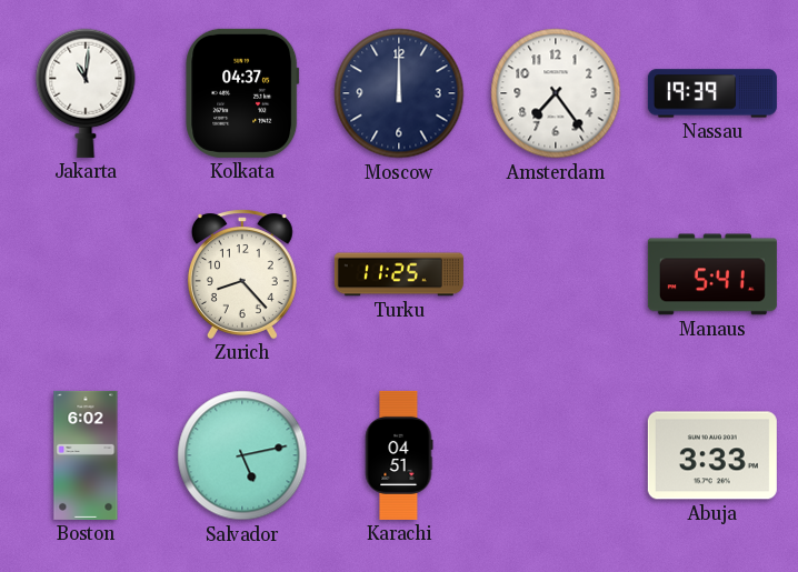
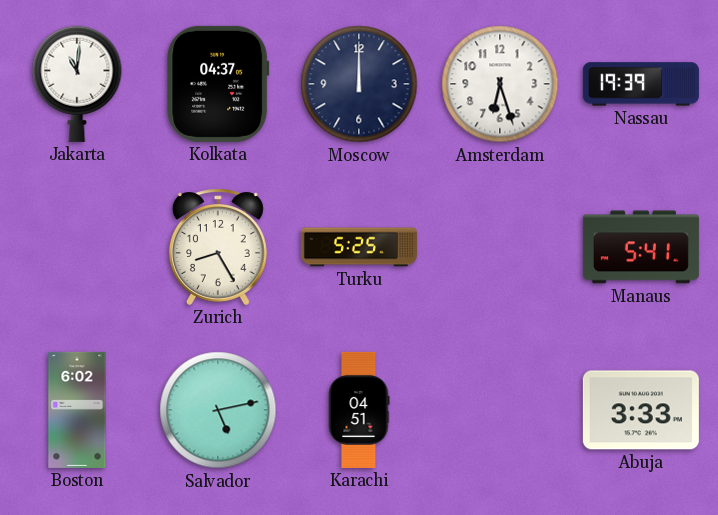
Amsterdam: 7:24 -> 6:27 (500, 84)
Zurich: 8:23 -> 8:25 (218, 247)
Turku: 11:25 -> 5:25 (359, 247)
